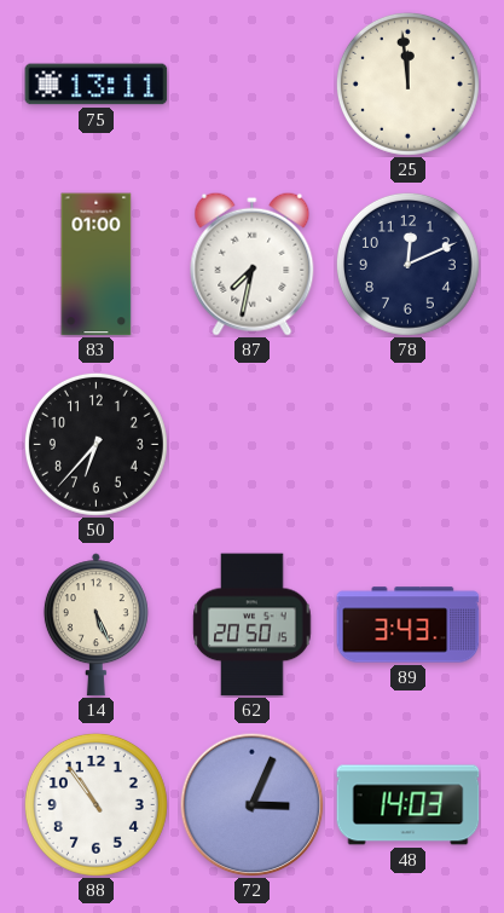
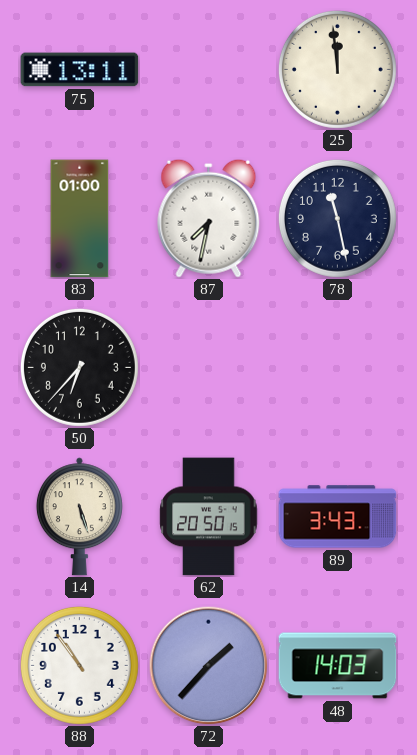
78: 12:11 -> 11:28 (337, 218)
14: 5:26 -> 5:27 (79, 517)
72: 3:04 -> 1:37 (208, 665)
